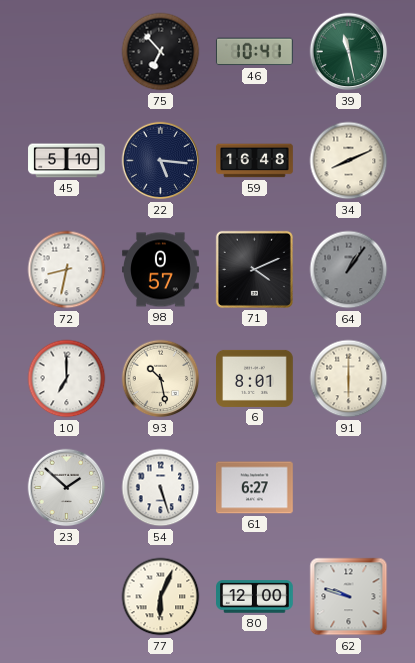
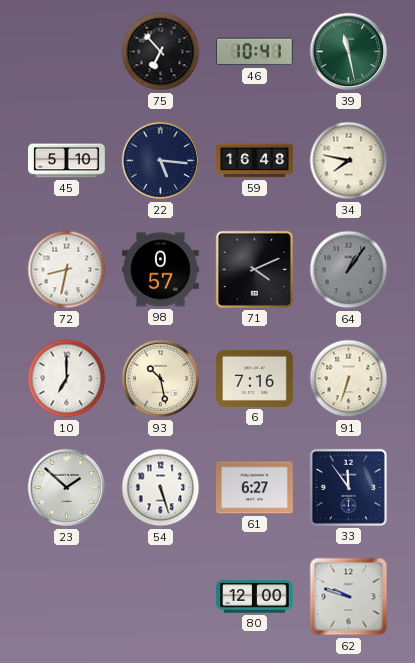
34: 8:11 -> 7:47 (349, 161)
6: 8:01 -> 7:16 (255, 378)
91: 6:00 -> 6:33 (349, 379)
33: none -> 11:54 (348, 487)
77: 6:04 -> none (161, 597)
